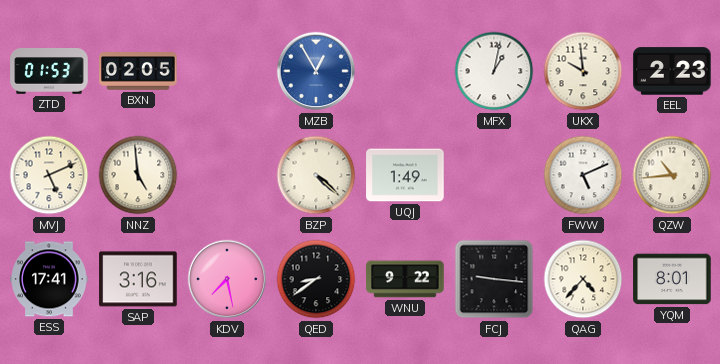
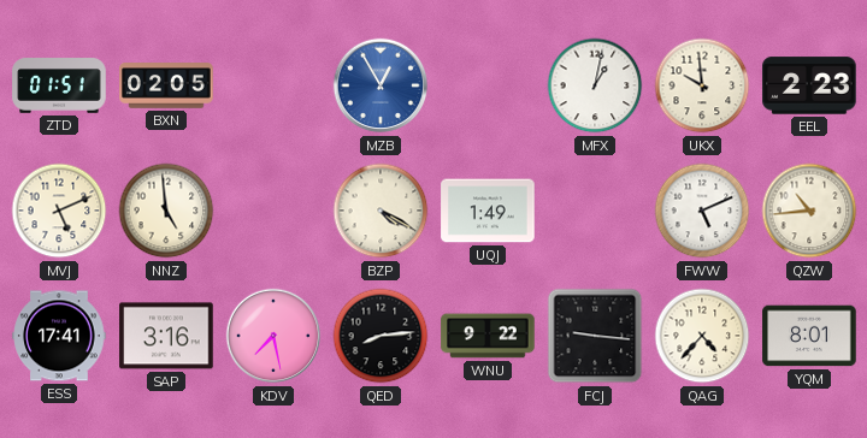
ZTD: 01:53 -> 01:51 (59, 85)
BZP: 4:22 -> 4:20 (381, 211)
QED: 8:39 -> 8:14 (381, 336)
